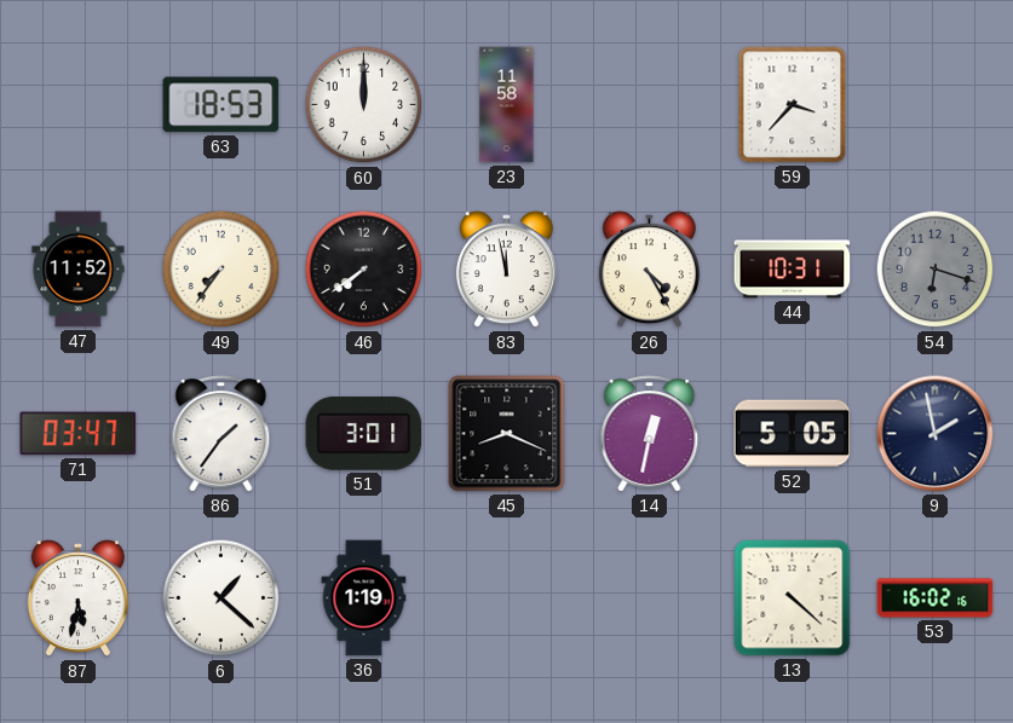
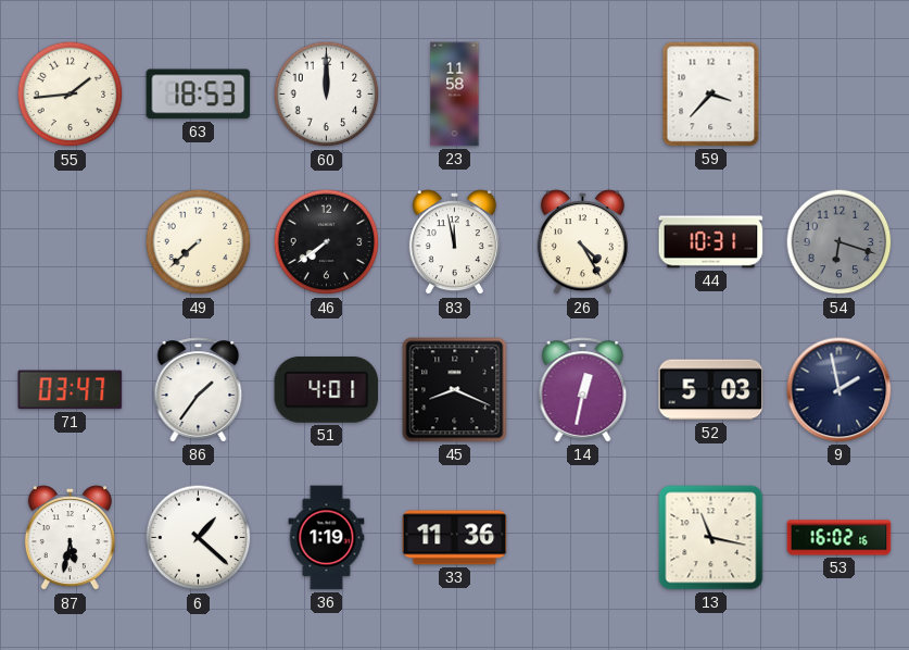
55: none -> 1:44 (71, 95)
47: 11:52 -> none (79, 270)
49: 7:36 -> 7:38 (199, 242)
51: 3:01 -> 4:01 (327, 389)
52: 5:05 -> 5:03 (711, 390)
33: none -> 11:36 (455, 538)
13: 4:22 -> 11:17 (711, 538)
